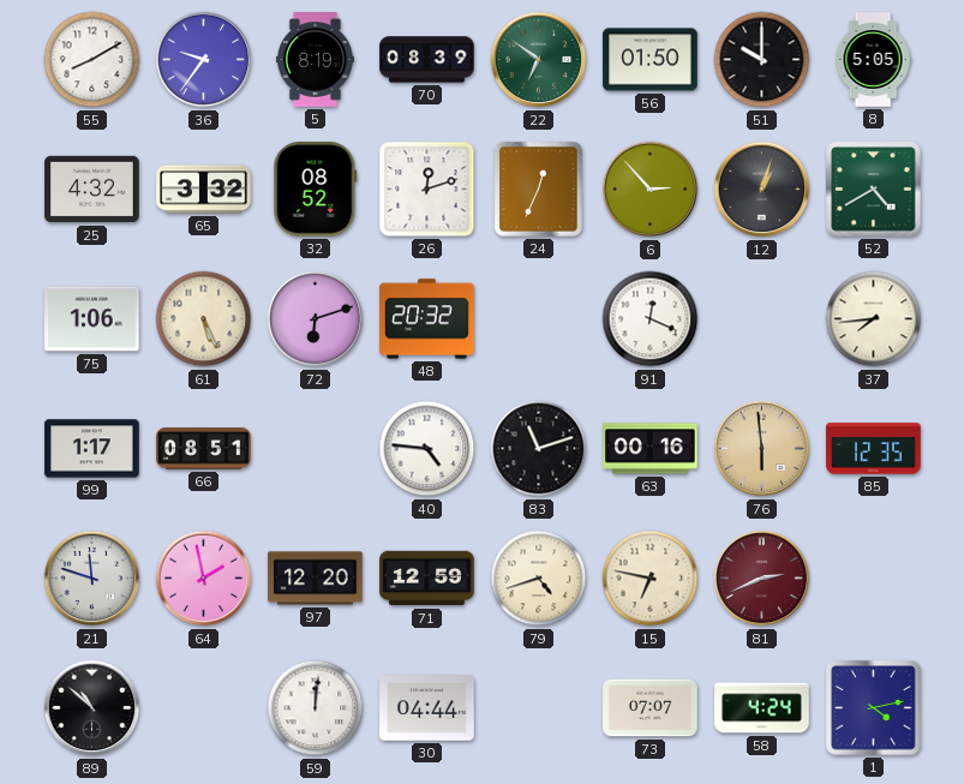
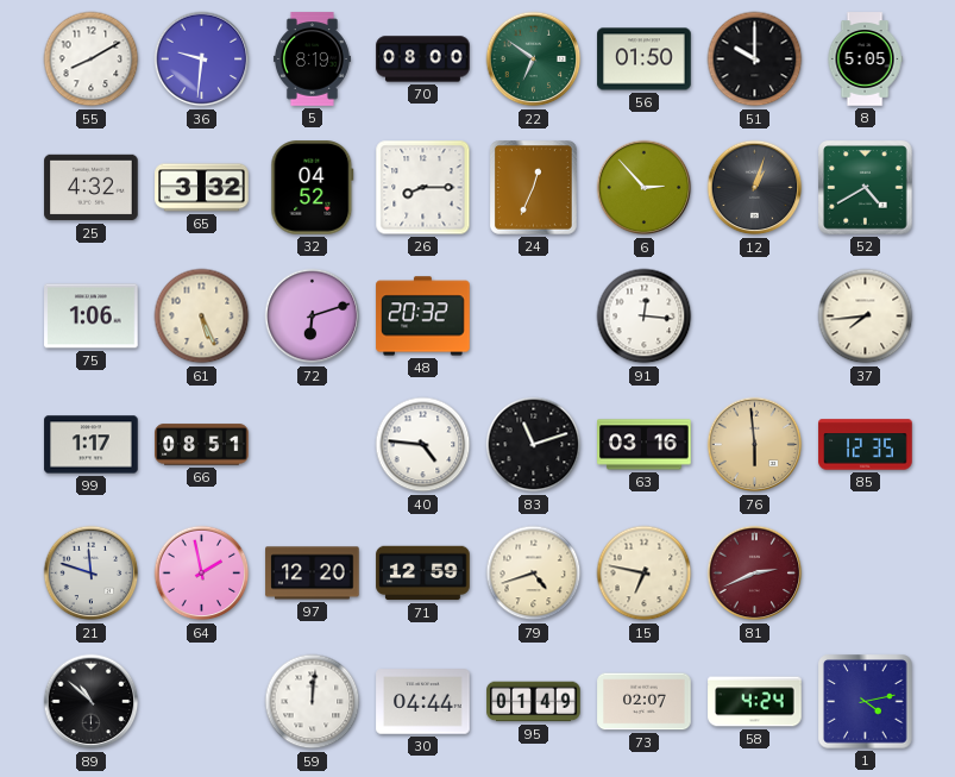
36: 9:36 -> 9:31 (202, 59)
70: 08:39 -> 08:00 (423, 59)
32: 08:52 -> 04:52 (313, 188)
26: 12:12 -> 8:15 (423, 188)
91: 12:19 -> 12:16 (645, 317)
63: 00:16 -> 03:16 (645, 445)
95: none -> 01:49 (534, 702)
73: 07:07 -> 02:07 (645, 702)
